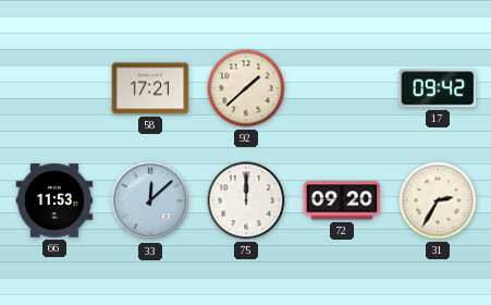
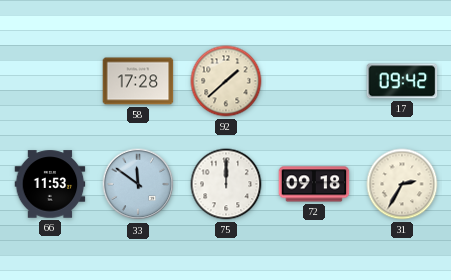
58: 17:21 -> 17:28 (138, 81)
33: 12:08 -> 11:51 (138, 184)
72: 09:20 -> 09:18 (314, 184)
